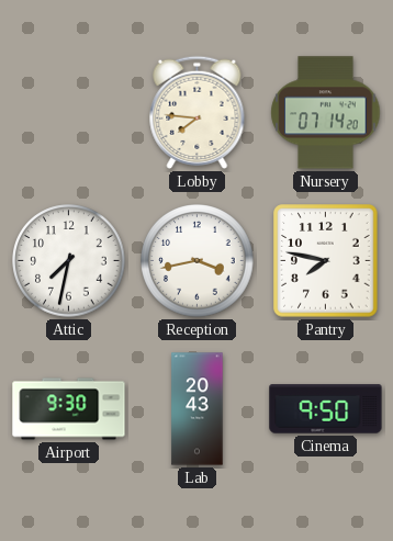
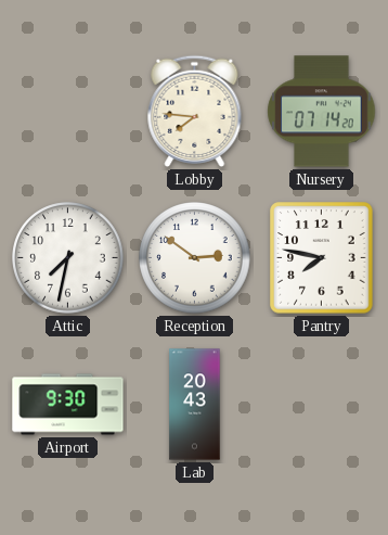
Reception: 3:43 -> 2:51 (195, 258)
Cinema: 9:50 -> none (326, 409)
